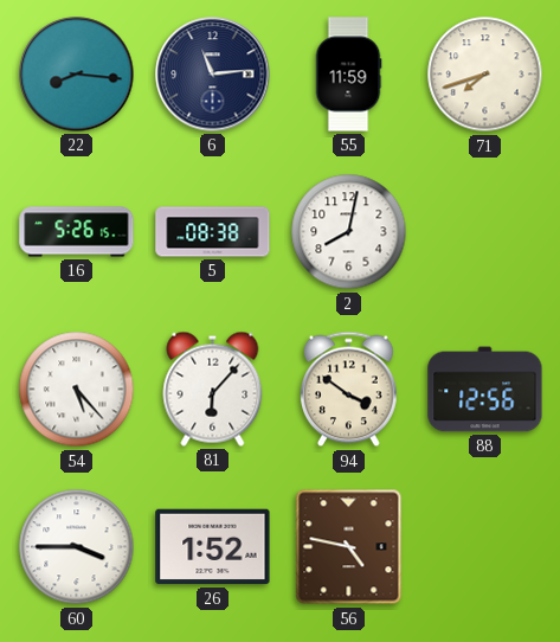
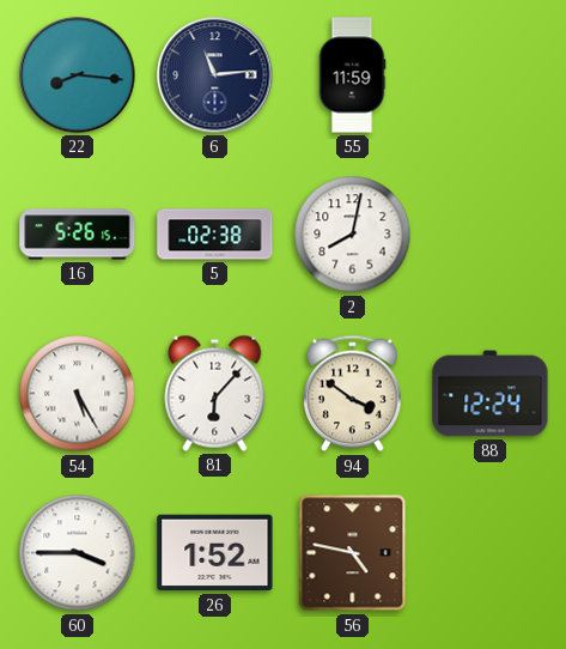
71: 7:42 -> none (485, 75)
5: 08:38 -> 02:38 (215, 235)
54: 5:23 -> 5:25 (78, 394)
88: 12:56 -> 12:24 (491, 394)
